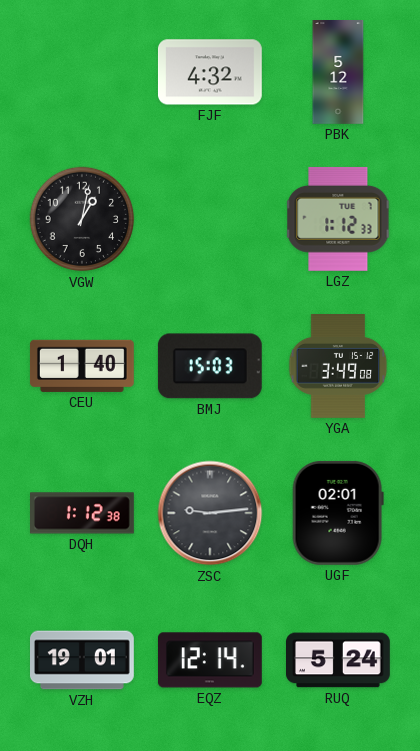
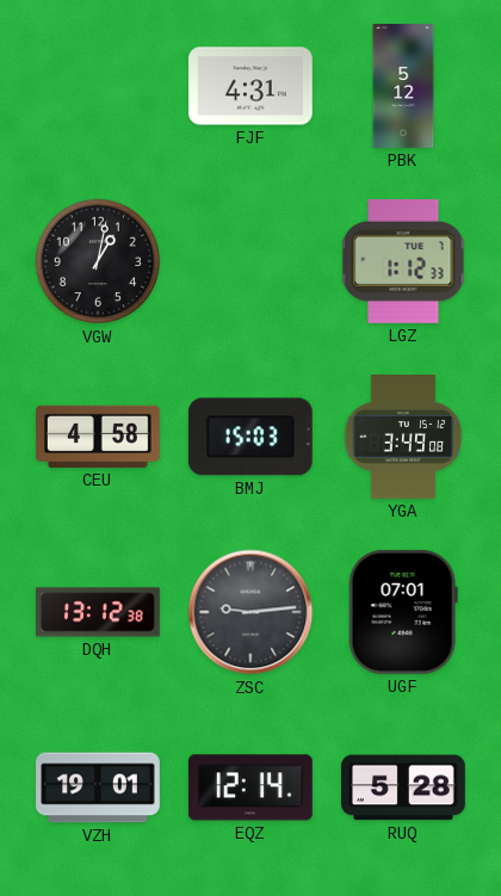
FJF: 4:32 -> 4:31 (250, 86)
CEU: 1:40 -> 4:58 (98, 437)
DQH: 1:12 -> 13:12 (99, 612)
UGF: 02:01 -> 07:01 (403, 612)
RUQ: 5:24 -> 5:28 (404, 787)
